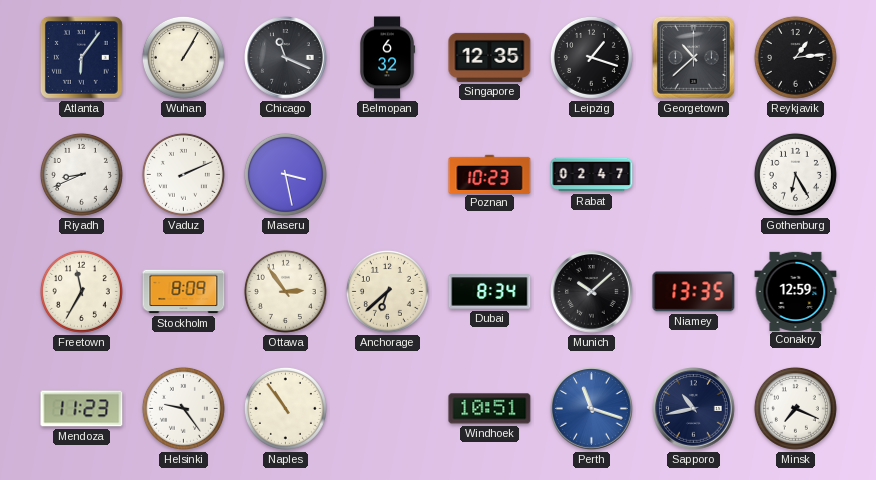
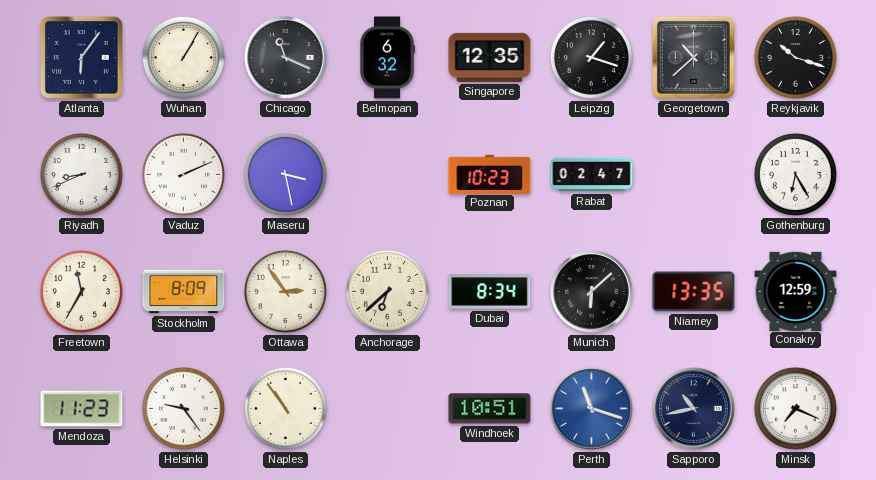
Reykjavik: 1:14 -> 10:18 (795, 57)
Munich: 10:08 -> 6:08 (592, 292)
